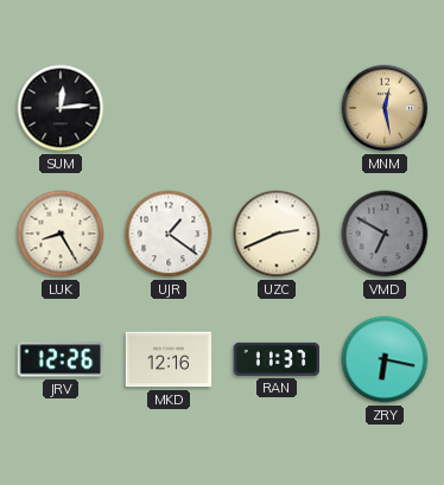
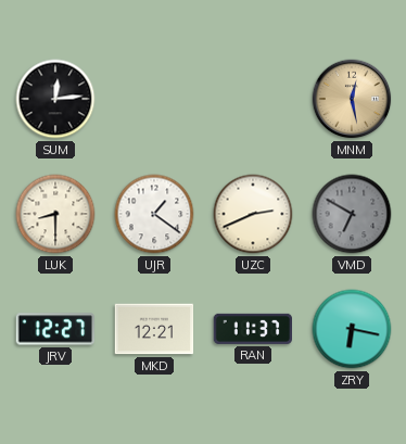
LUK: 8:25 -> 8:30 (55, 214)
JRV: 12:26 -> 12:27 (54, 329)
MKD: 12:16 -> 12:21 (154, 329)
